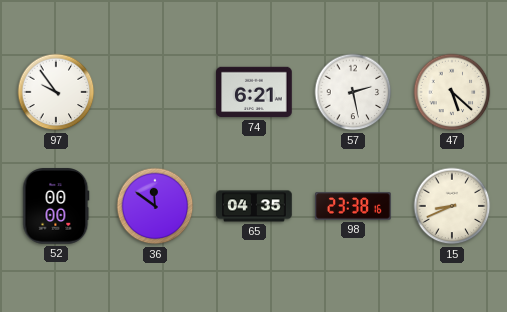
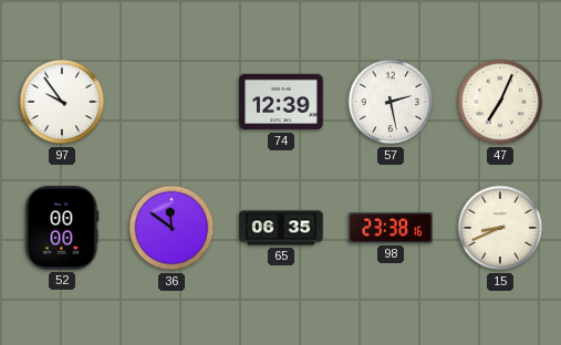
74: 6:21 -> 12:39 (281, 102)
47: 5:22 -> 7:04 (500, 102)
65: 04:35 -> 06:35 (281, 228)
